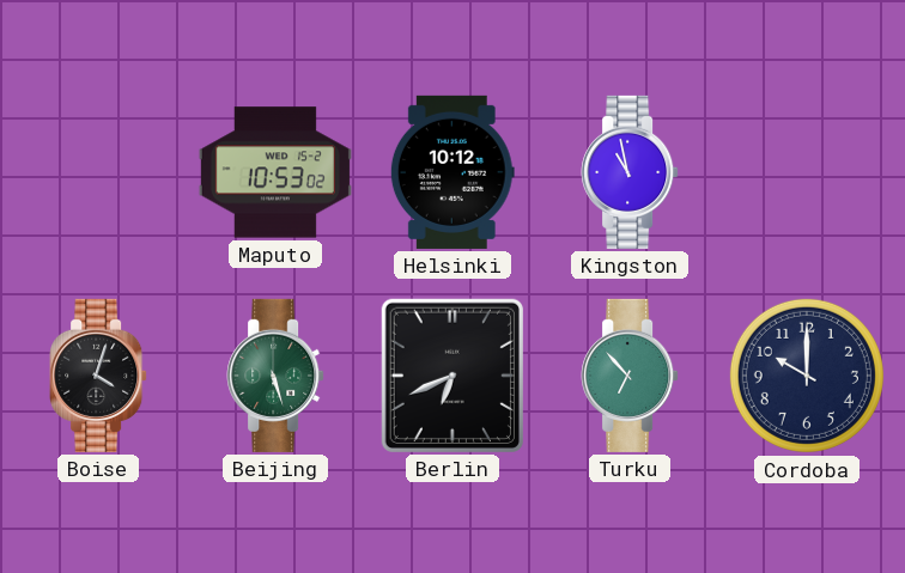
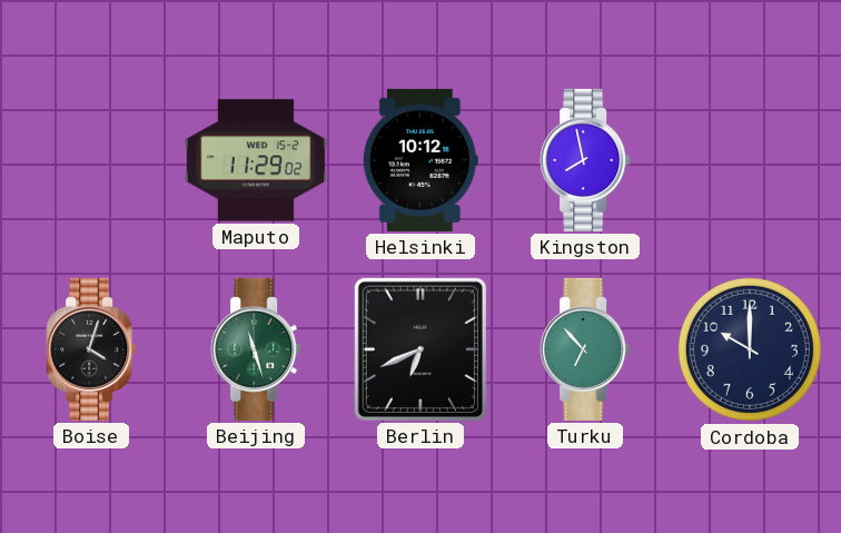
Maputo: 10:53 -> 11:29 (256, 160)
Kingston: 10:58 -> 7:58 (585, 160)
Beijing: 5:27 -> 11:27 (256, 349)
